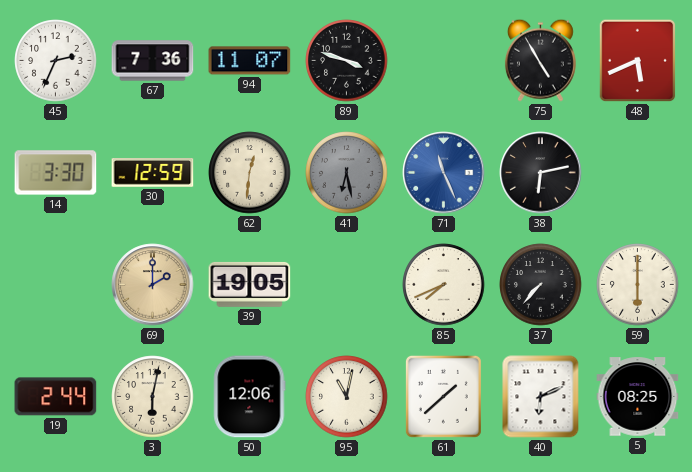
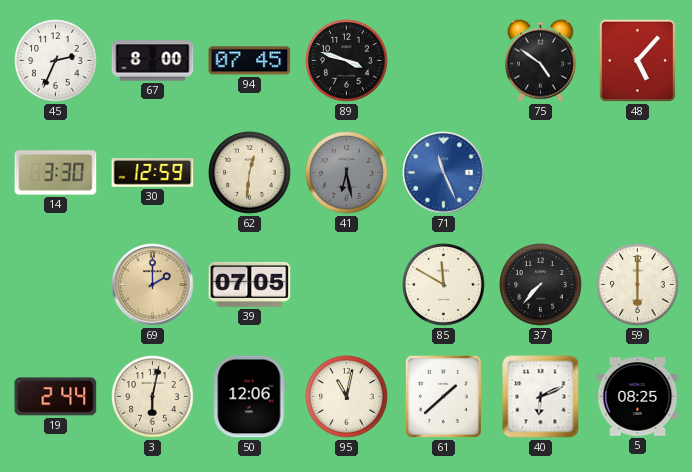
67: 7:36 -> 8:00 (153, 61)
94: 11:07 -> 07:45 (250, 61)
75: 4:55 -> 4:51 (540, 60)
48: 5:41 -> 5:07 (638, 61)
38: 6:13 -> none (541, 173)
39: 19:05 -> 07:05 (250, 284)
85: 7:41 -> 11:50 (444, 285)
